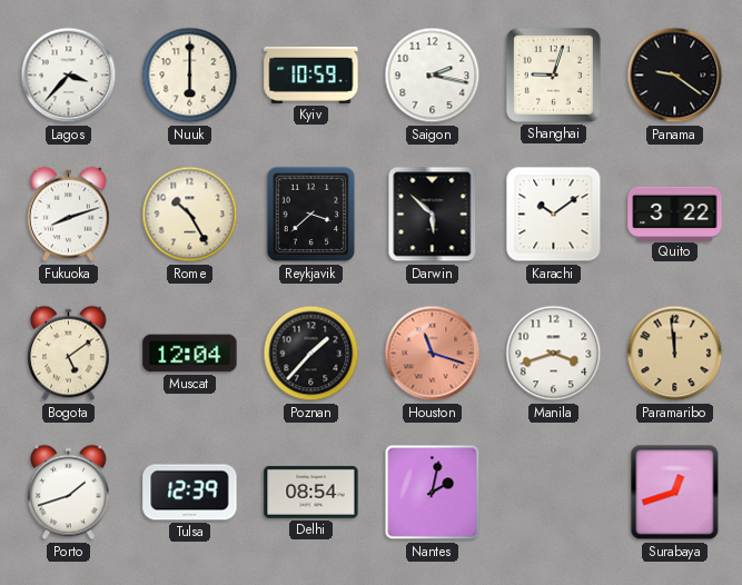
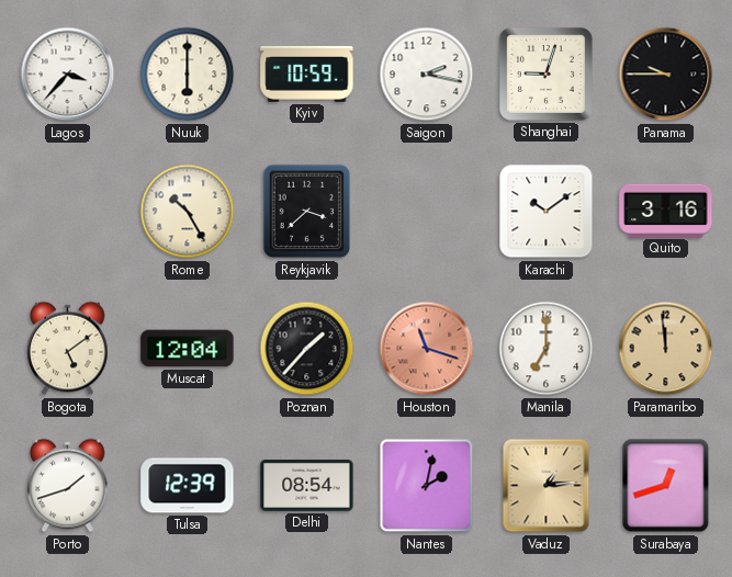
Panama: 9:21 -> 9:45 (666, 75)
Fukuoka: 8:12 -> none (69, 215)
Darwin: 5:52 -> none (433, 215)
Quito: 3:22 -> 3:16 (666, 211)
Manila: 3:42 -> 7:00 (547, 349)
Vaduz: none -> 1:14 (547, 486)
